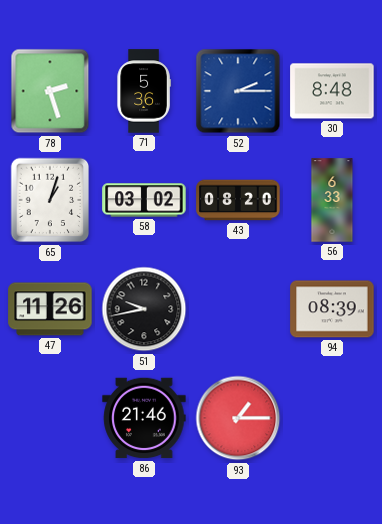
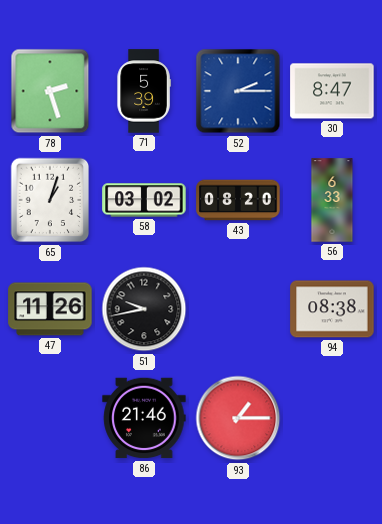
71: 5:36 -> 5:39 (144, 91)
30: 8:48 -> 8:47 (332, 91)
94: 08:39 -> 08:38 (332, 309)
